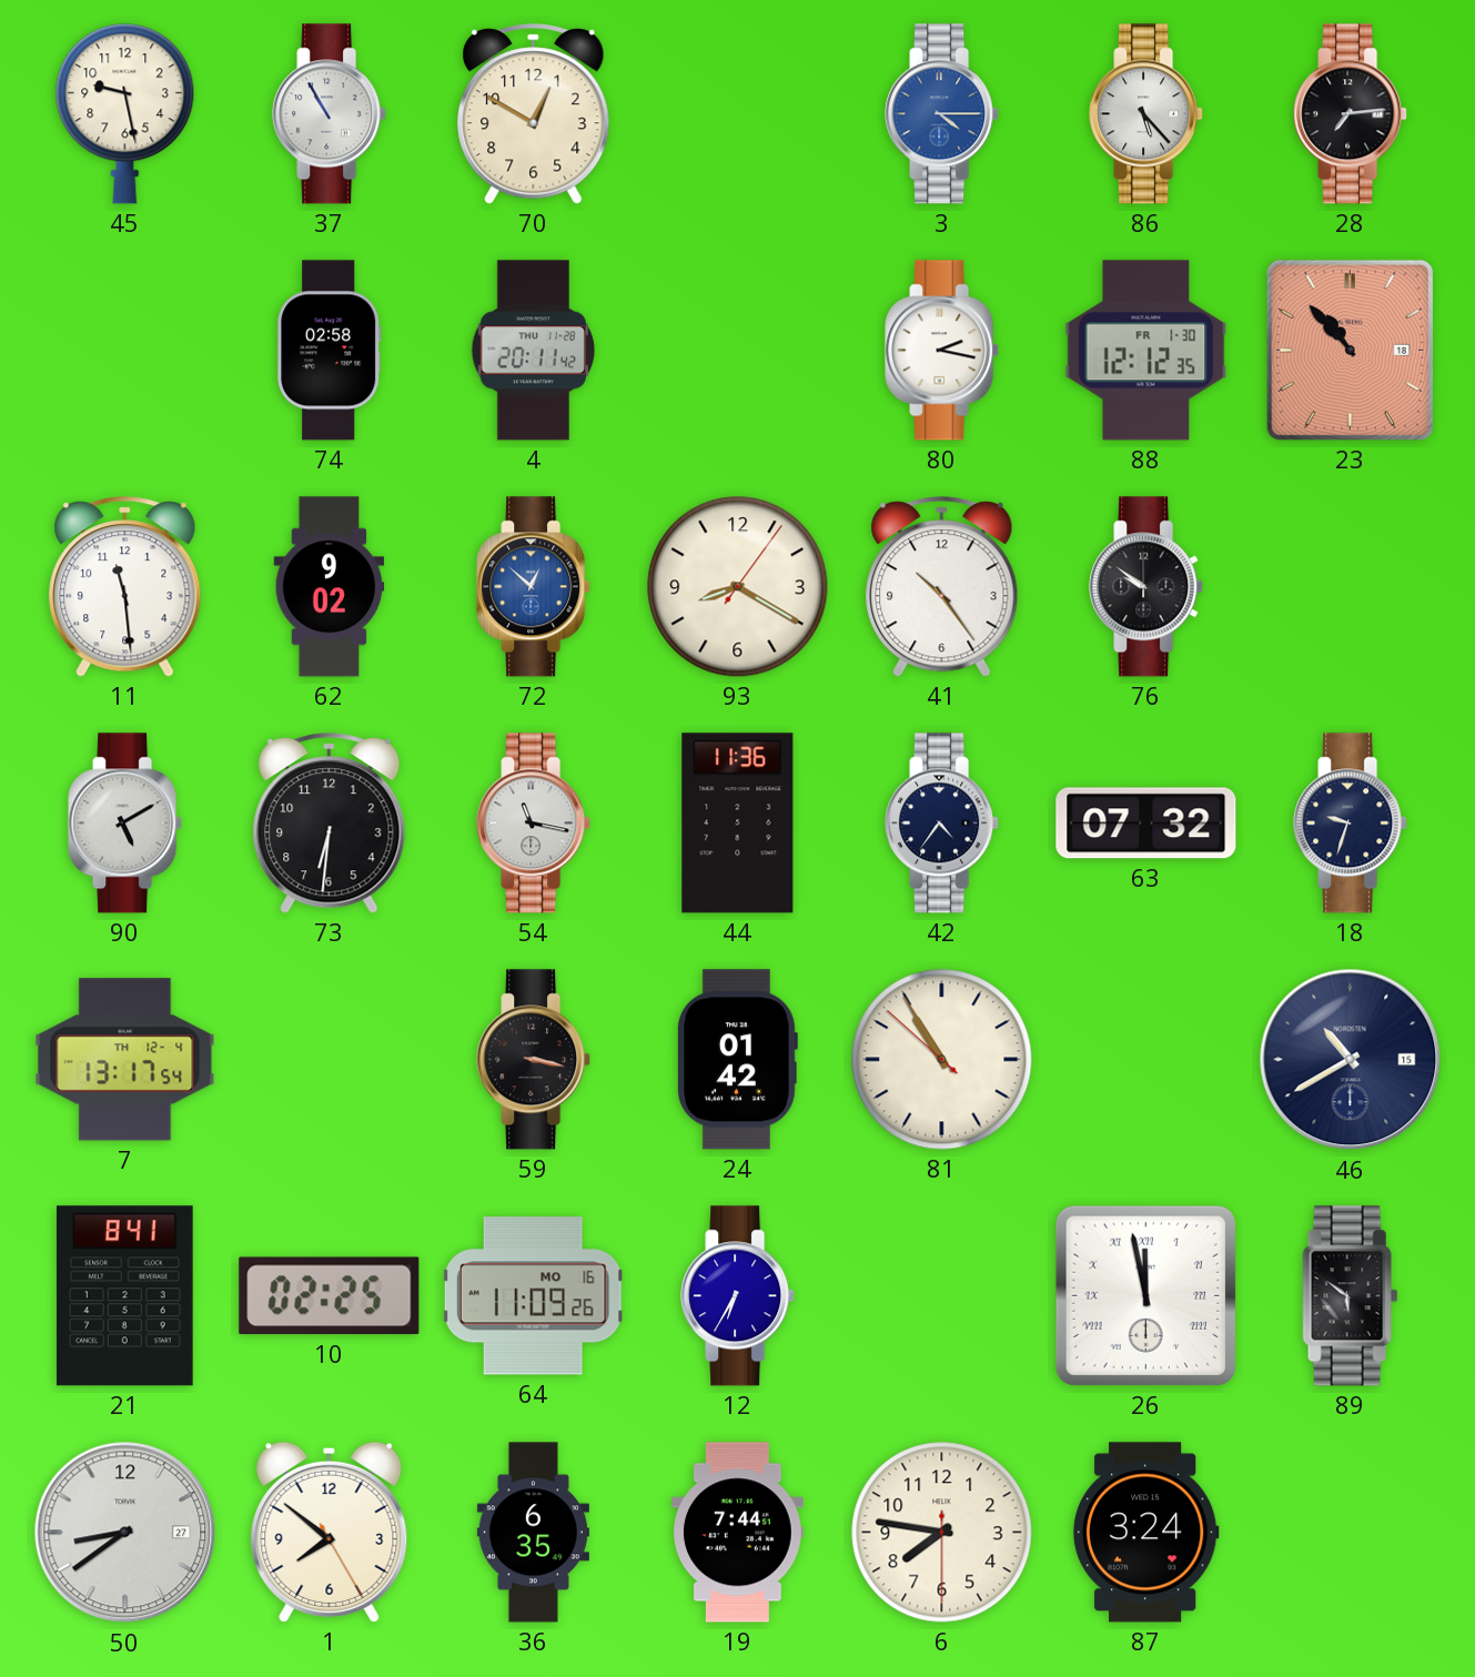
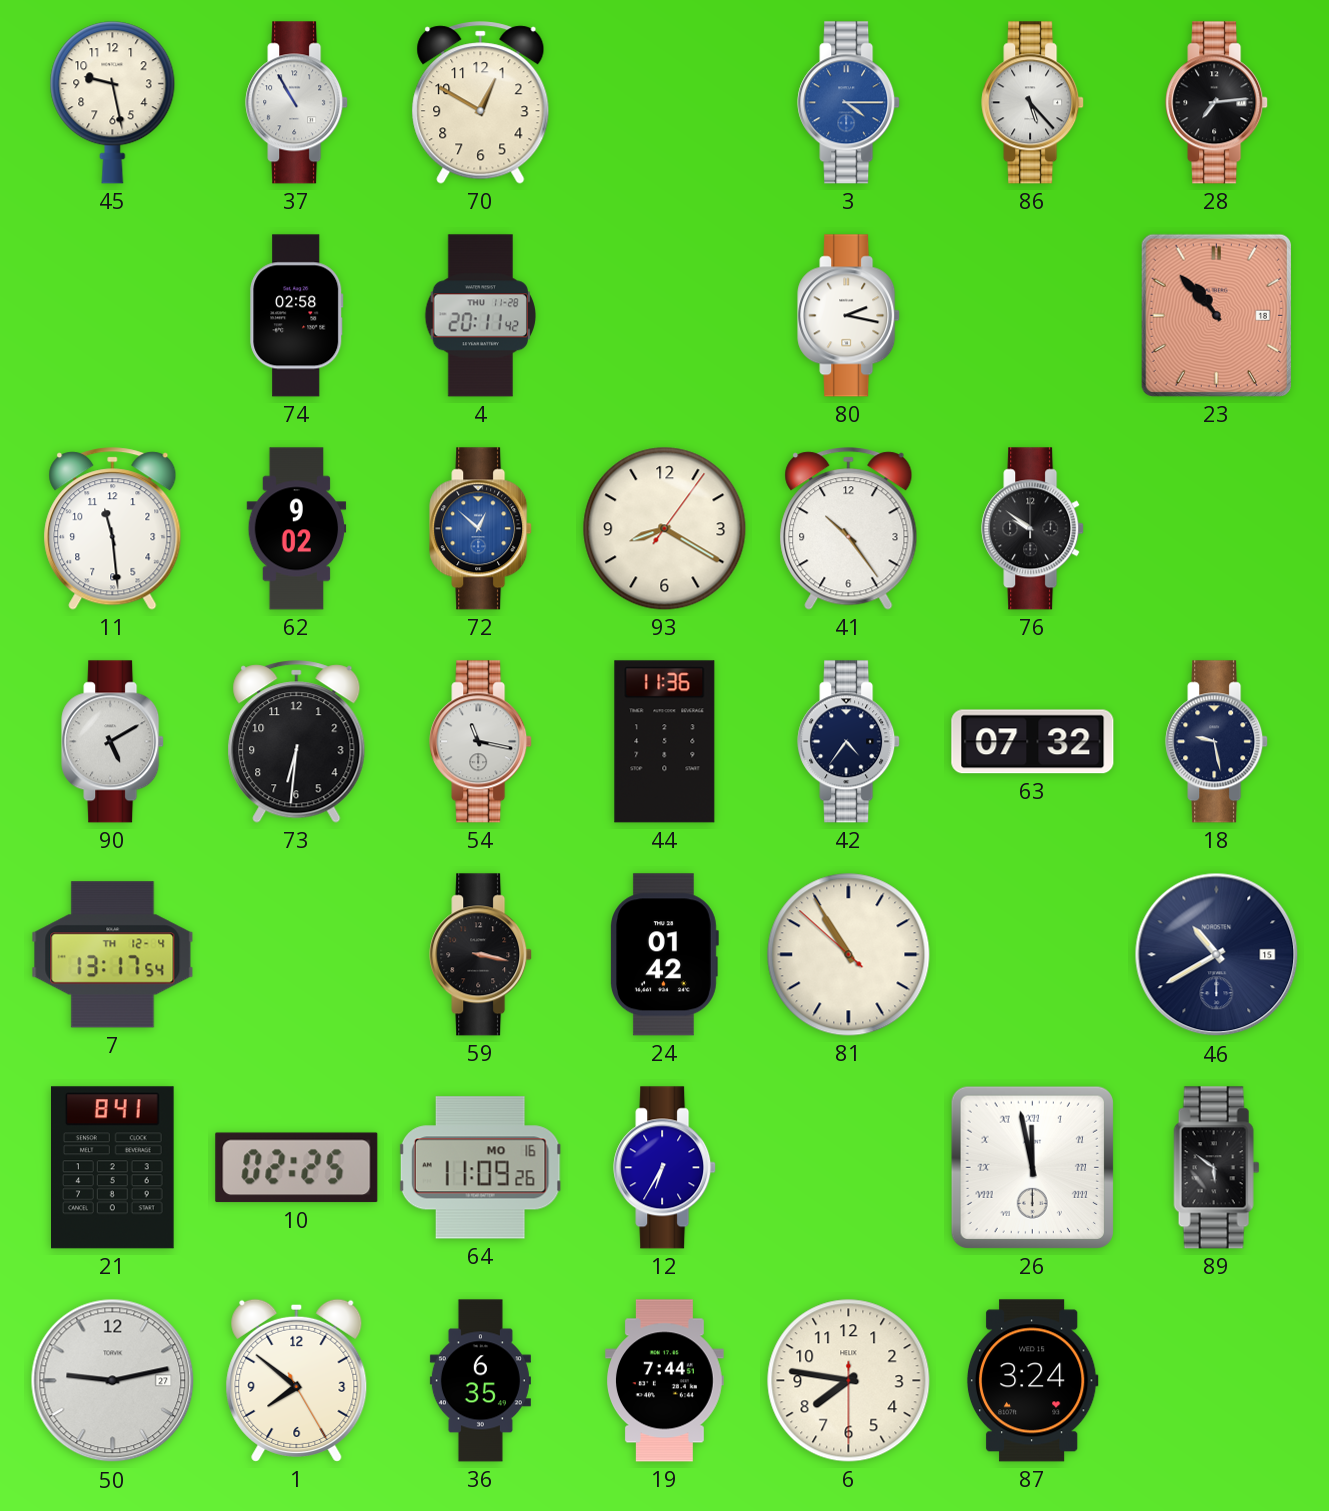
88: 12:12 -> none (1146, 351)
18: 9:33 -> 9:28 (1217, 742)
50: 8:39 -> 9:13 (113, 1381)
